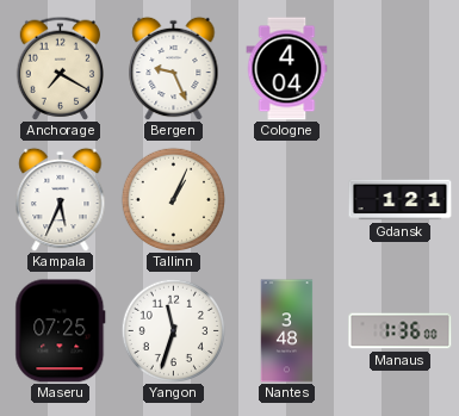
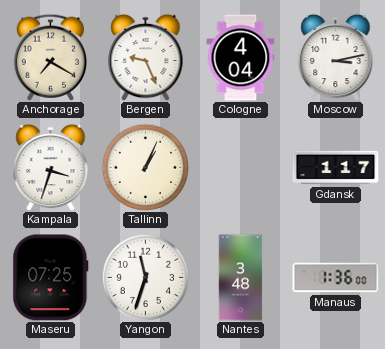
Moscow: none -> 3:13 (336, 57)
Kampala: 5:34 -> 3:33 (51, 167)
Gdansk: 1:21 -> 1:17 (336, 168)
